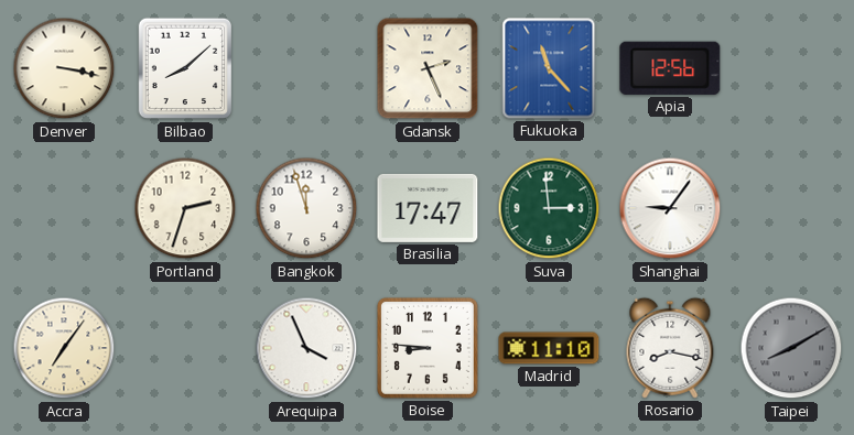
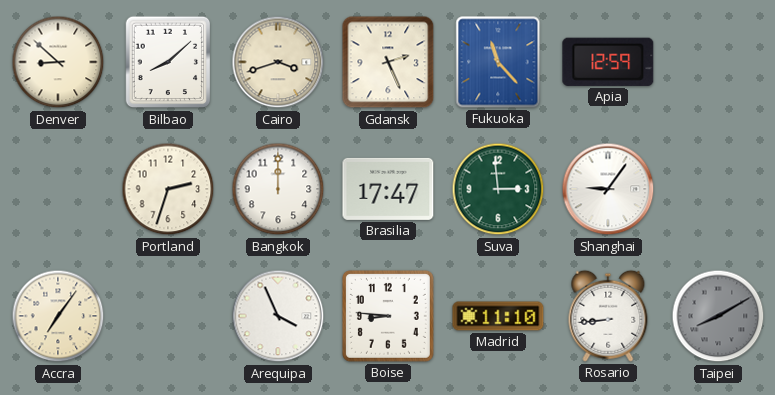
Denver: 3:17 -> 8:52 (58, 62)
Cairo: none -> 3:42 (278, 62)
Apia: 12:56 -> 12:59 (608, 62)
Bangkok: 11:57 -> 12:00 (278, 189)
Rosario: 8:17 -> 8:44 (608, 316)
